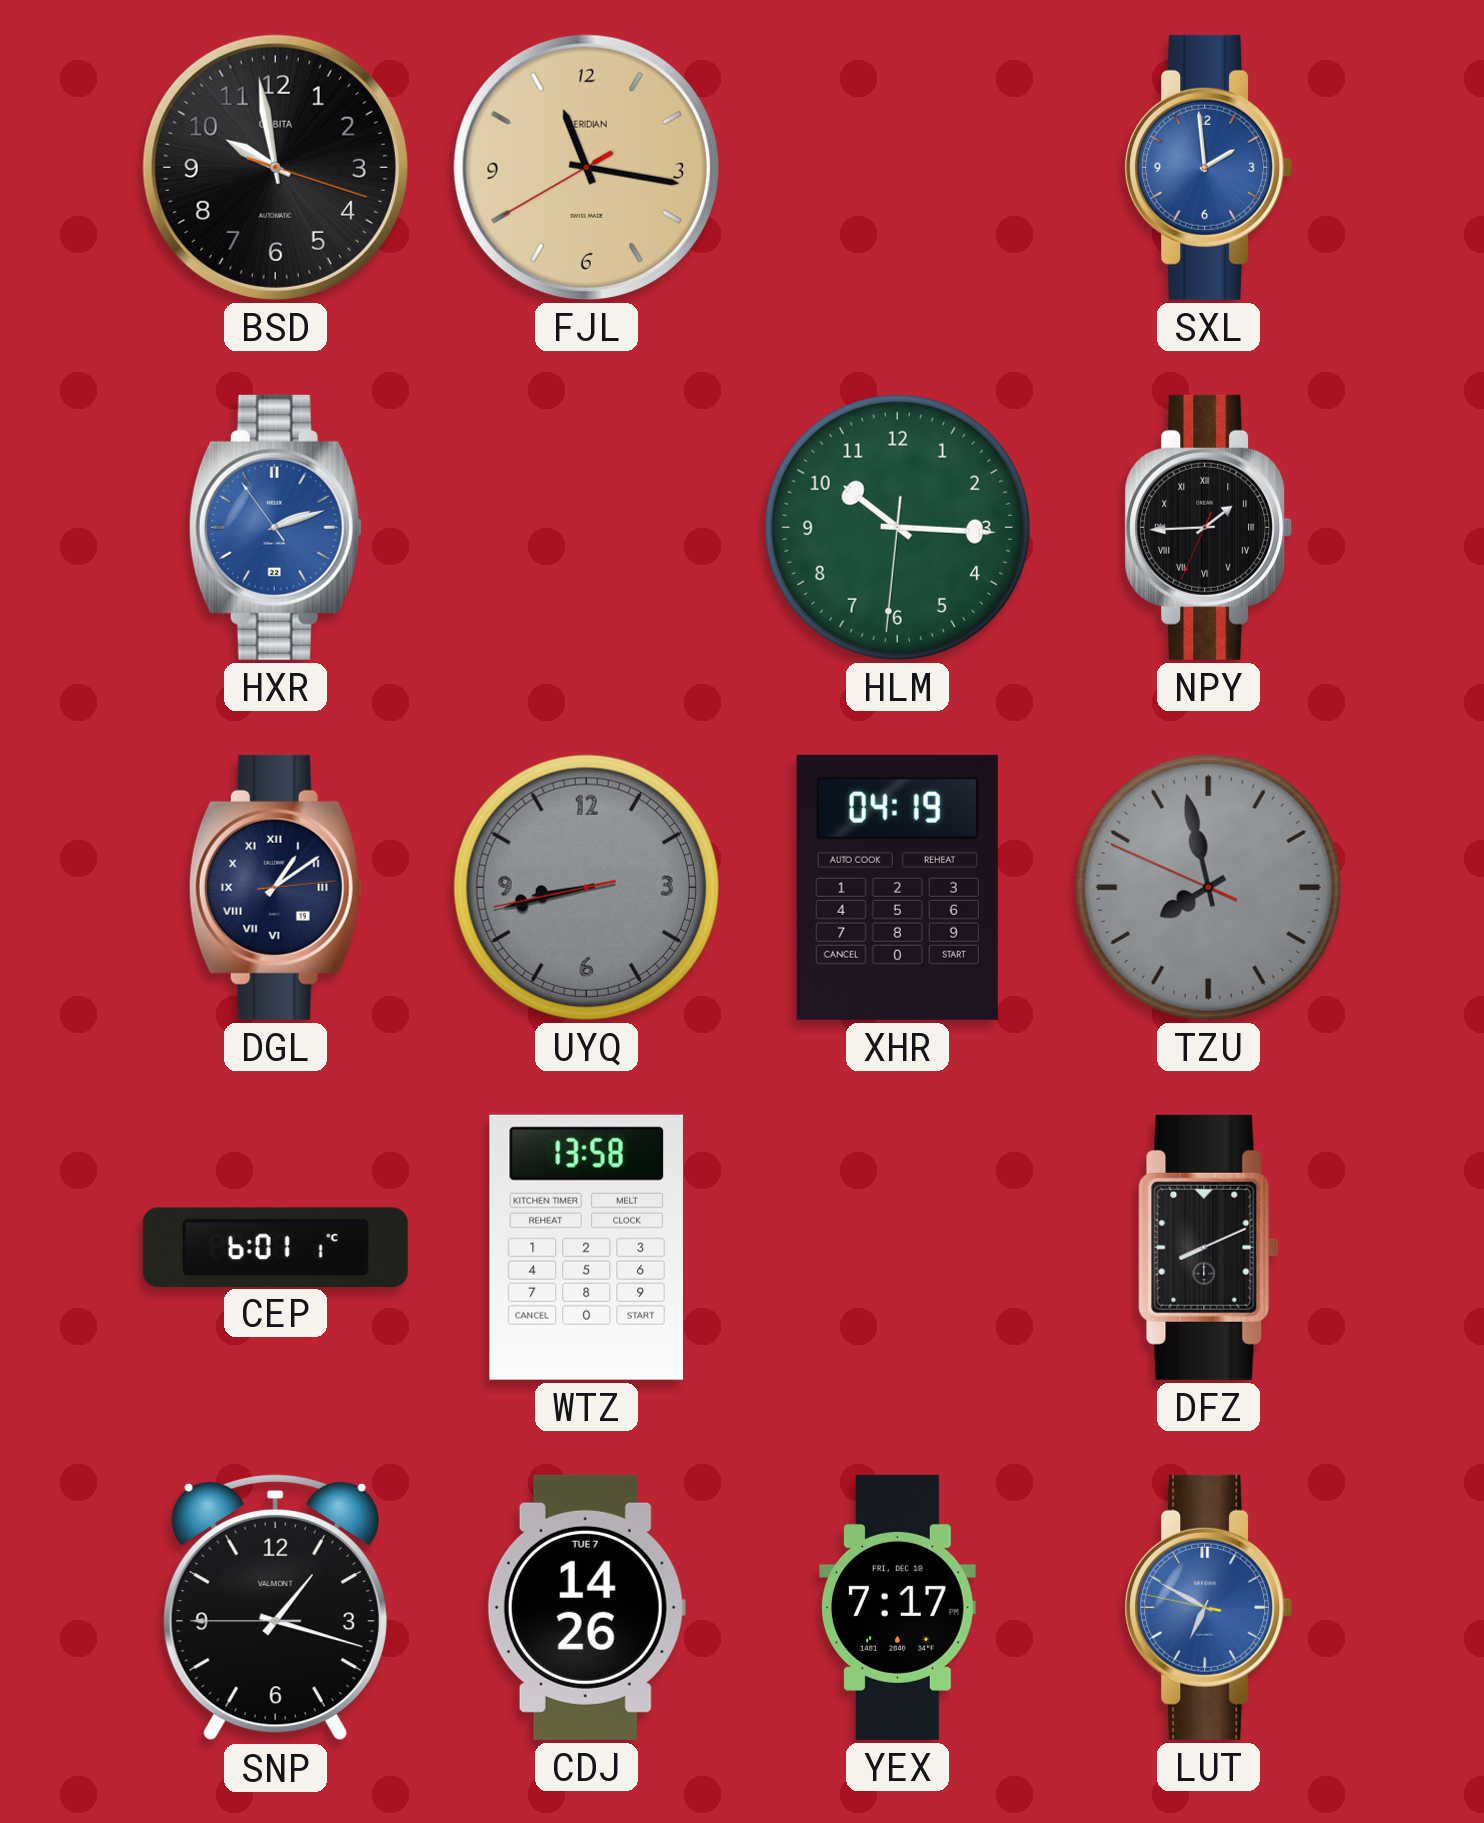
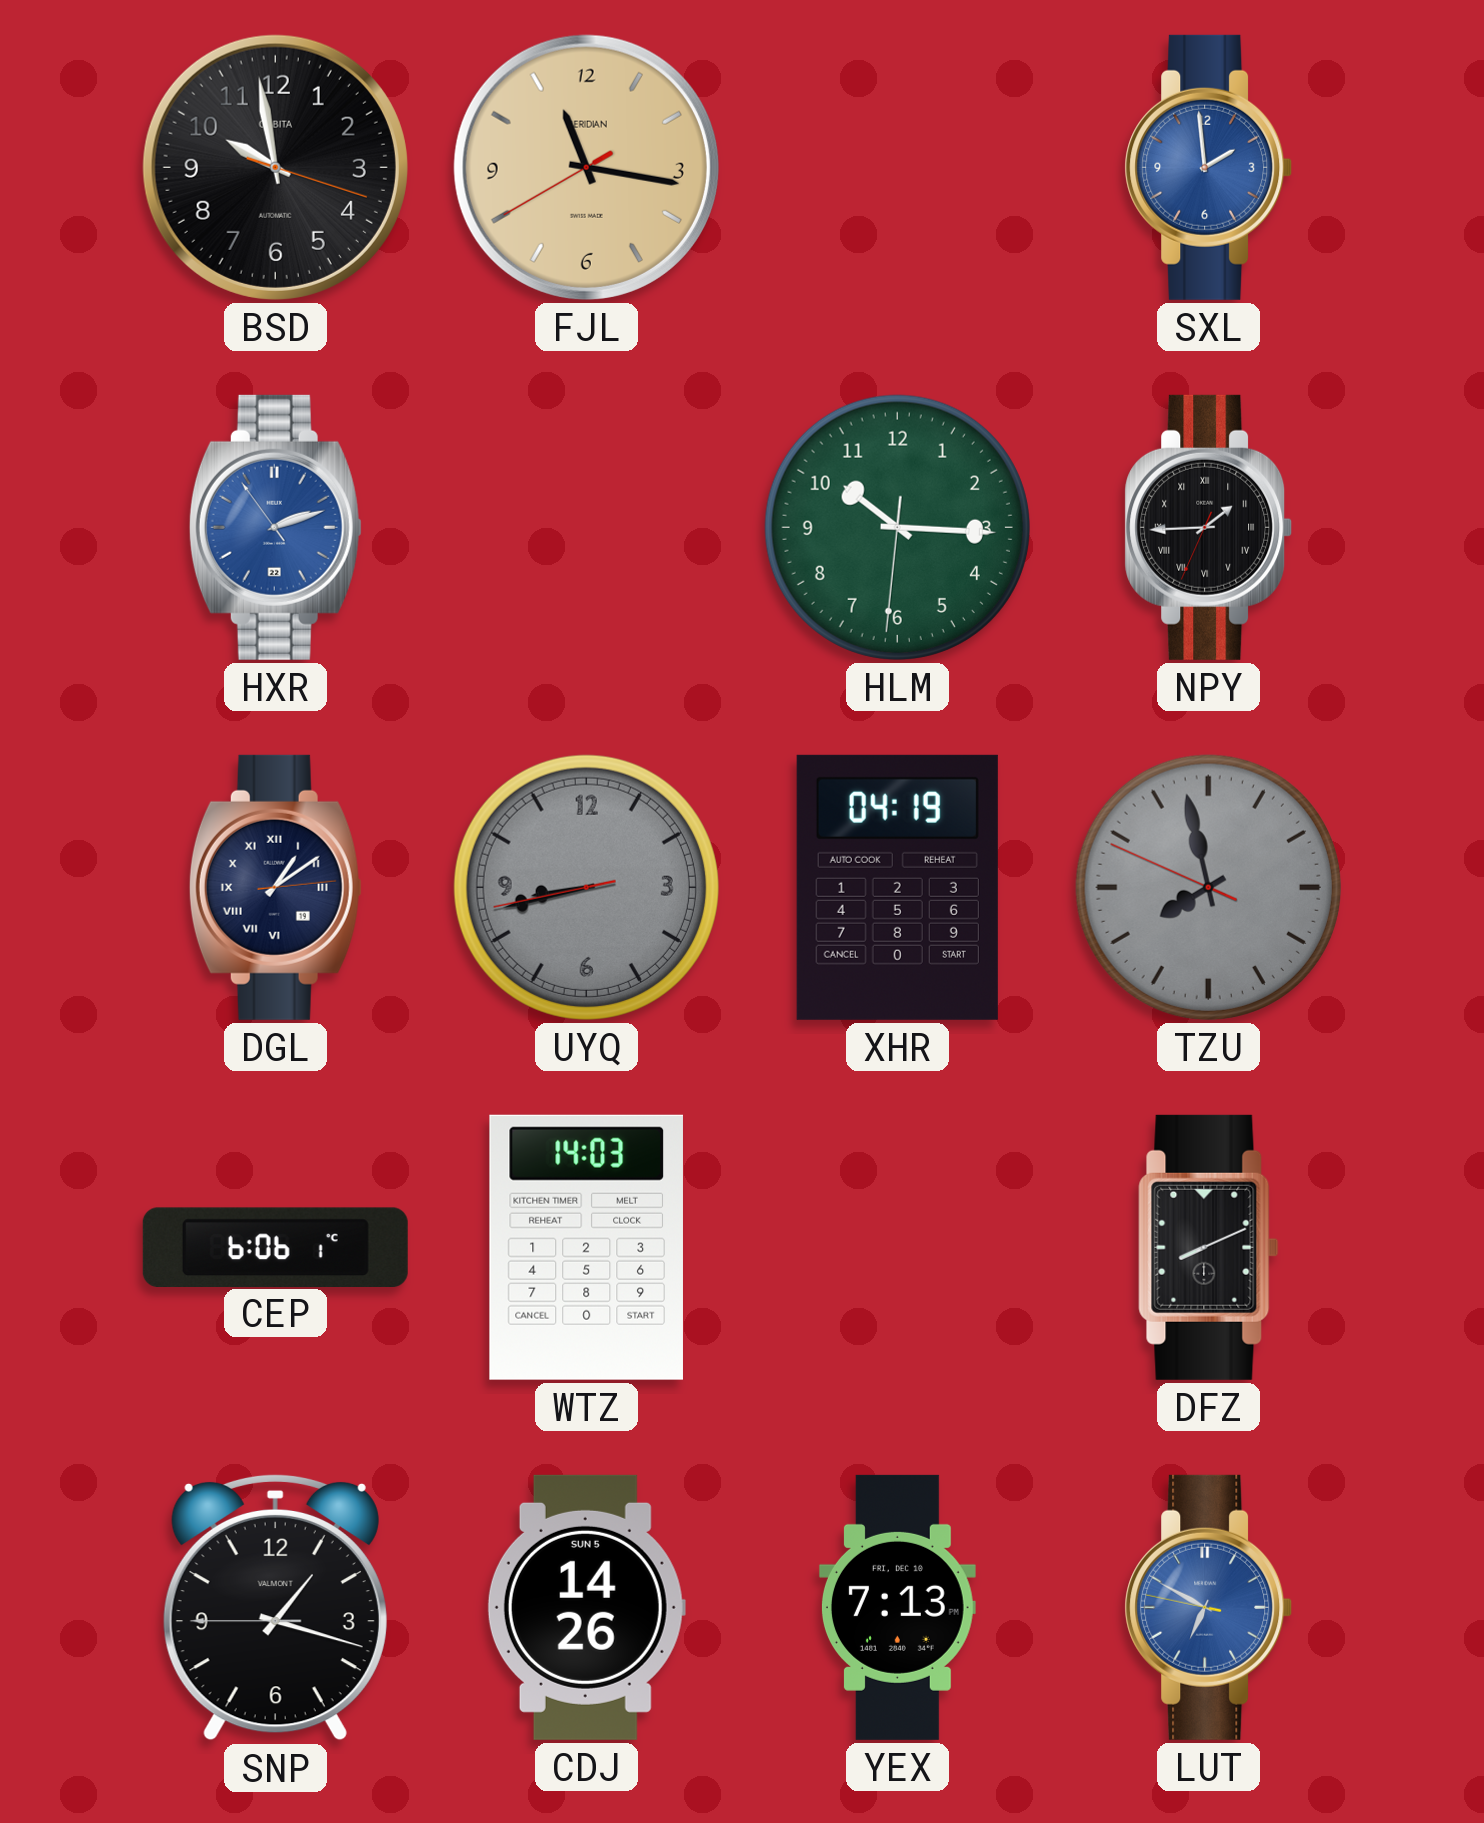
CEP: 6:01 -> 6:06 (275, 1247)
WTZ: 13:58 -> 14:03 (586, 1247)
CDJ date: TUE 7 -> SUN 5 (586, 1607)
YEX: 7:17 -> 7:13 (897, 1607)
